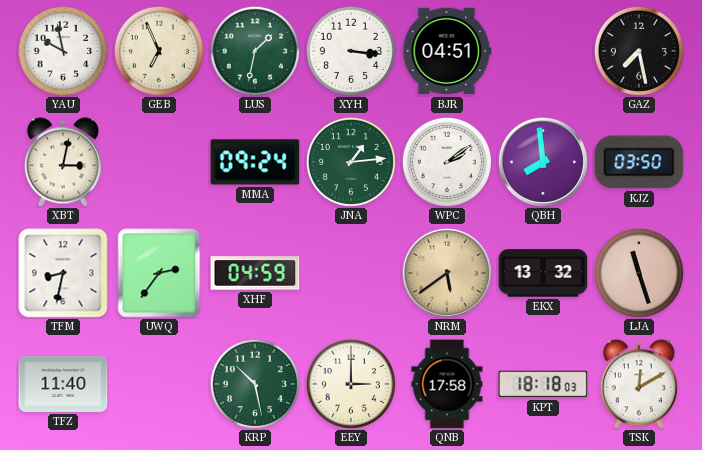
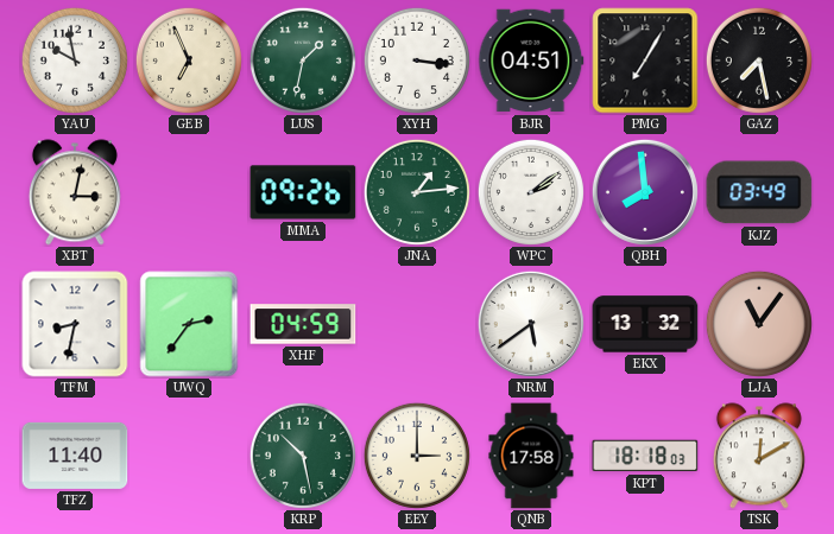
PMG: none -> 7:05 (645, 61)
MMA: 09:24 -> 09:26 (303, 192)
KJZ: 03:50 -> 03:49 (759, 192)
NRM dial: champagne -> white (531, 324)
LJA: 11:27 -> 11:06 (759, 324)
